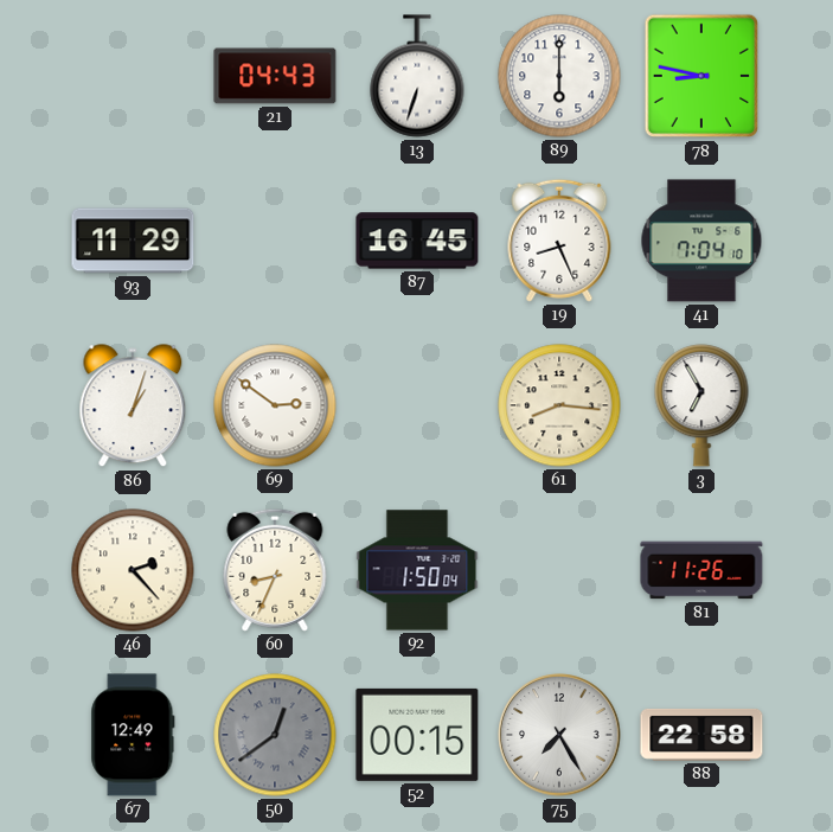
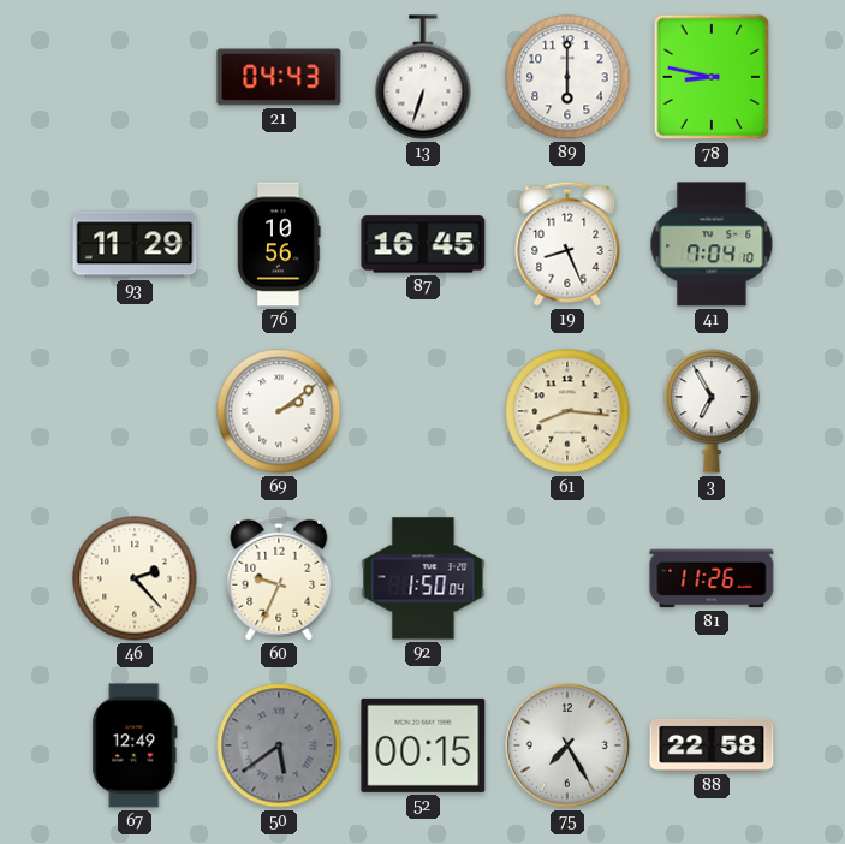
76: none -> 10:56 (279, 244)
86: 1:03 -> none (133, 407)
69: 2:51 -> 2:09 (279, 411)
60: 8:34 -> 9:34 (279, 578)
50: 12:39 -> 5:39 (279, 745)
